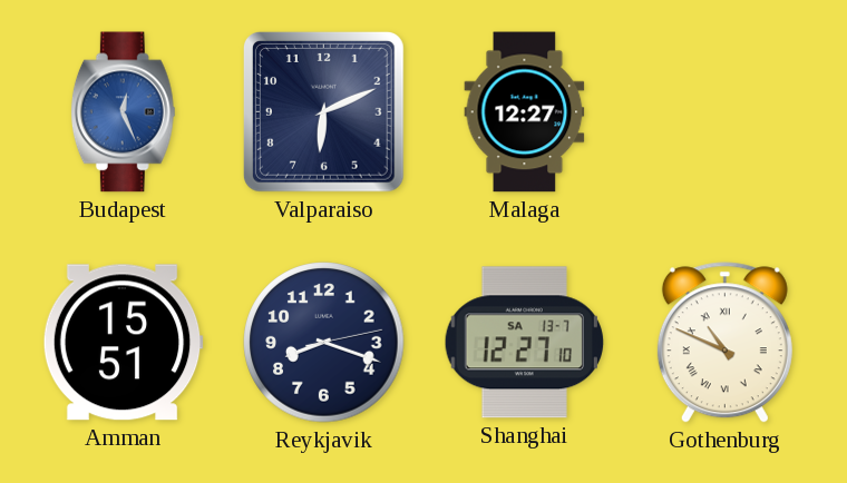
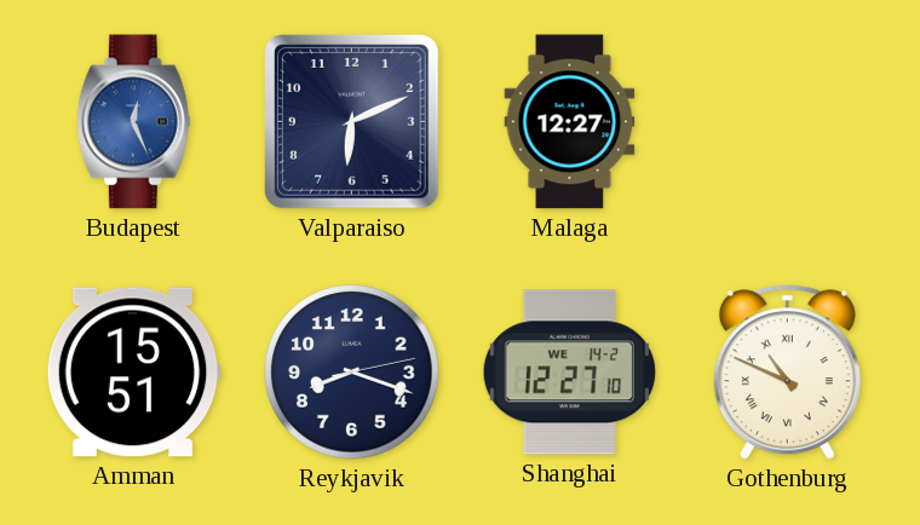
Shanghai date: SA 13-7 -> WE 14-2 (569, 373)
